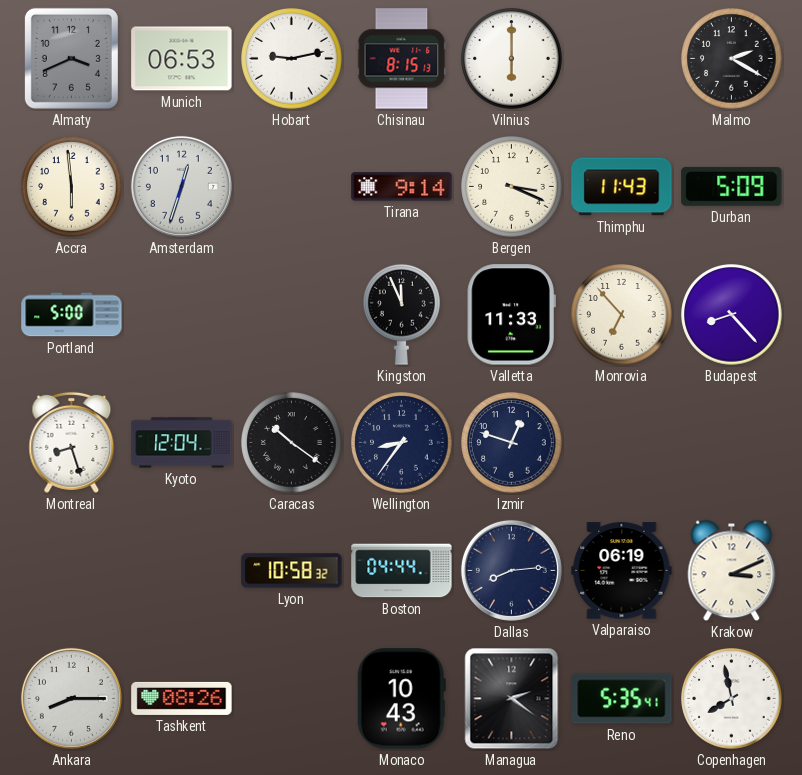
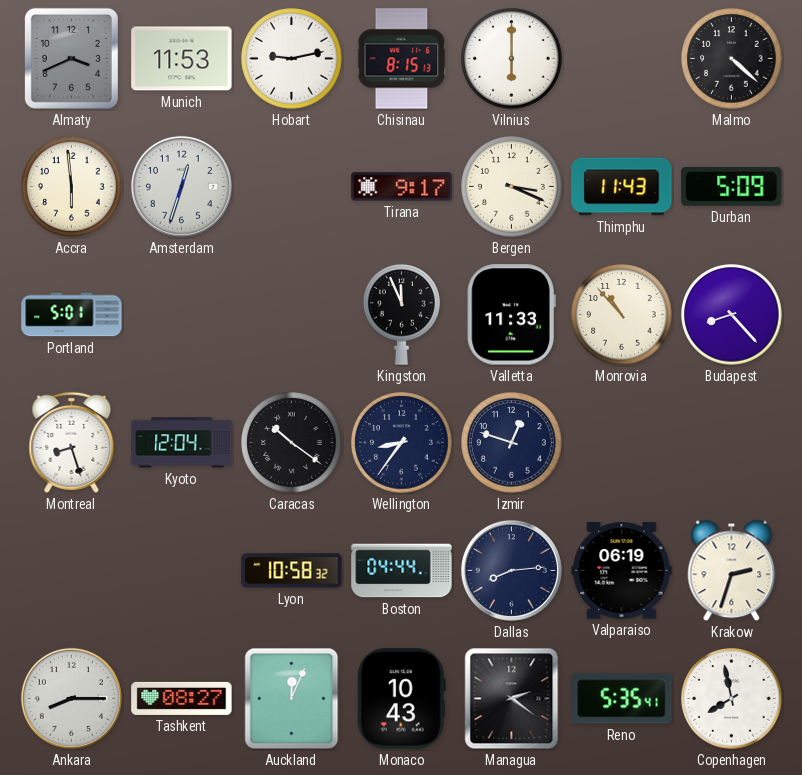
Munich: 06:53 -> 11:53 (182, 59)
Malmo: 2:20 -> 4:22 (732, 59)
Tirana: 9:14 -> 9:17 (402, 187)
Portland: 5:00 -> 5:01 (72, 315)
Monrovia: 6:53 -> 10:53 (622, 315)
Krakow: 3:11 -> 2:33 (732, 571)
Tashkent: 08:26 -> 08:27 (182, 698)
Auckland: none -> 12:04 (292, 699)
